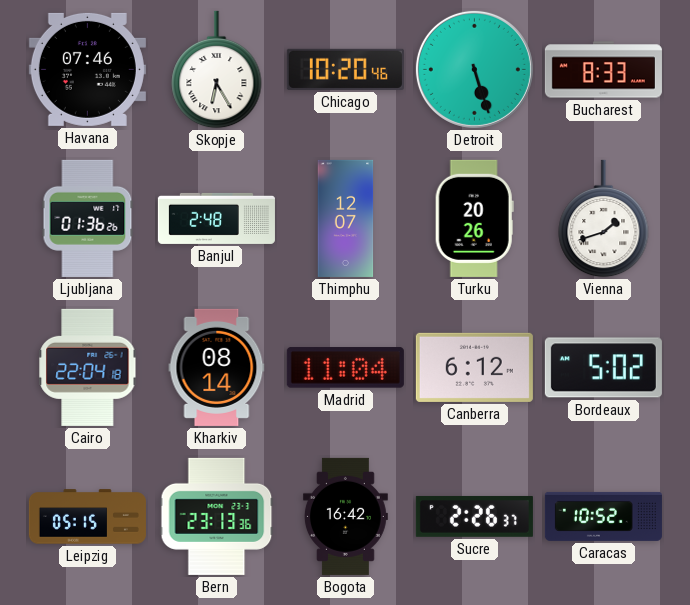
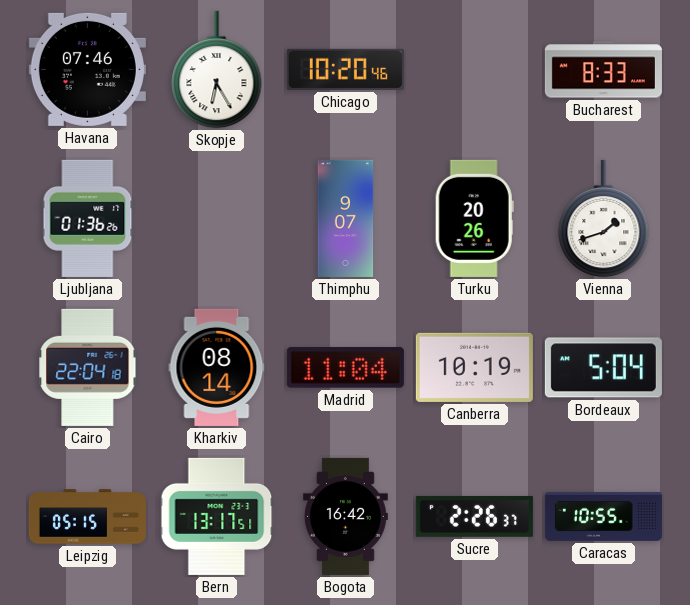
Detroit: 5:27 -> none (474, 69)
Banjul: 2:48 -> none (216, 218)
Thimphu: 12:07 -> 9:07 (346, 218)
Canberra: 6:12 -> 10:19 (474, 367)
Bordeaux: 5:02 -> 5:04 (603, 368)
Bern: 23:13 -> 13:17 (217, 516)
Caracas: 10:52 -> 10:55 (603, 516)
